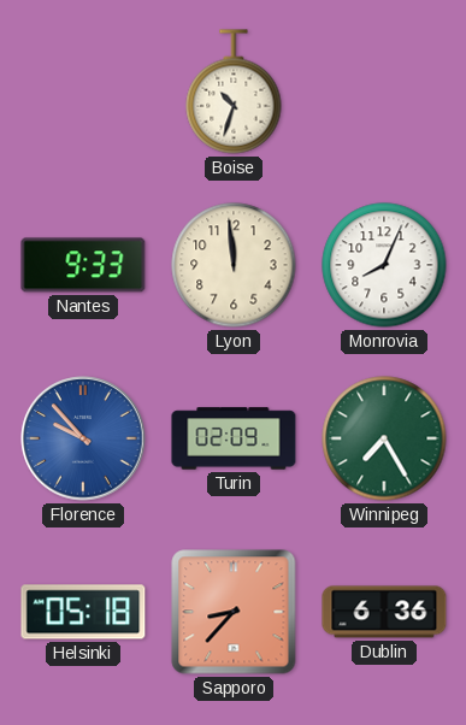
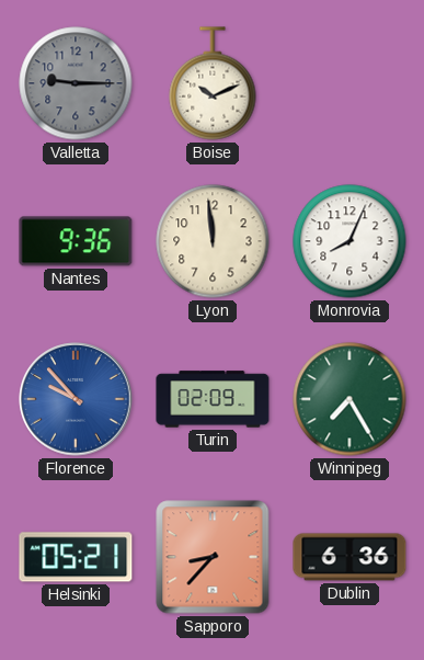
Valletta: none -> 9:15 (76, 83)
Boise: 10:33 -> 10:11 (213, 83)
Nantes: 9:33 -> 9:36 (76, 241)
Helsinki: 05:18 -> 05:21 (76, 557)
